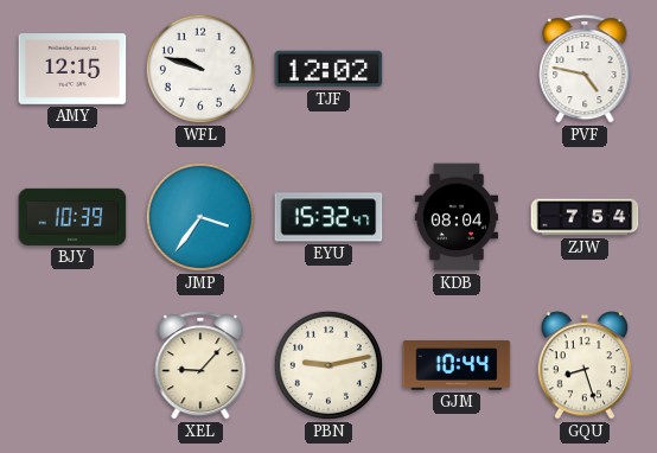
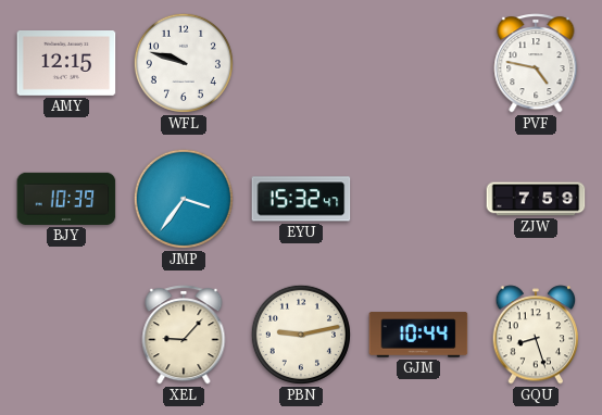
TJF: 12:02 -> none (328, 69)
KDB: 08:04 -> none (455, 217)
ZJW: 7:54 -> 7:59 (536, 199)
